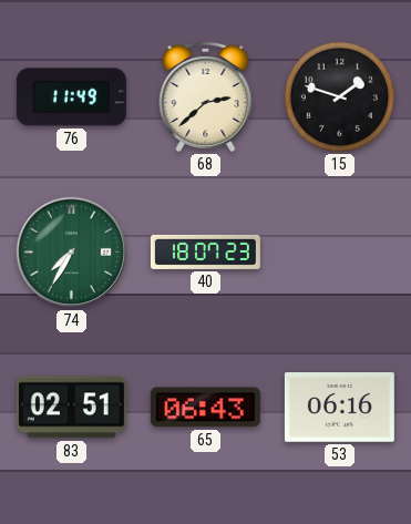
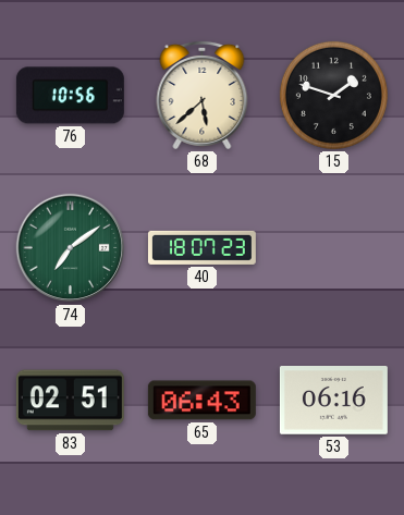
76: 11:49 -> 10:56 (70, 96)
68: 2:38 -> 5:38 (203, 95)
74: 7:35 -> 7:09 (71, 248)
